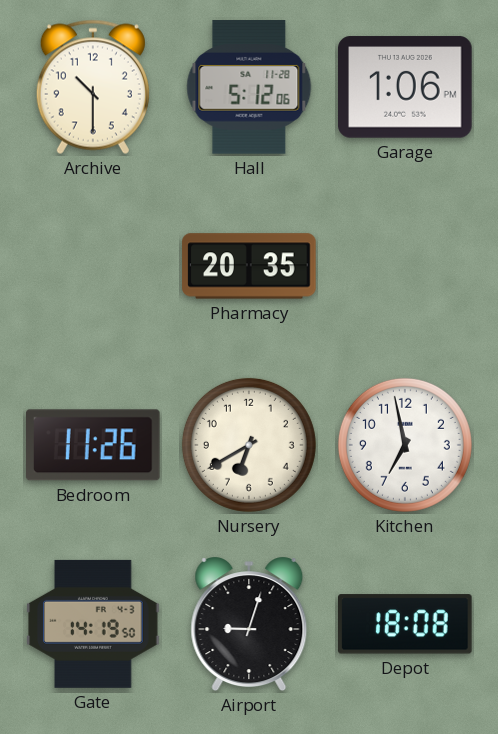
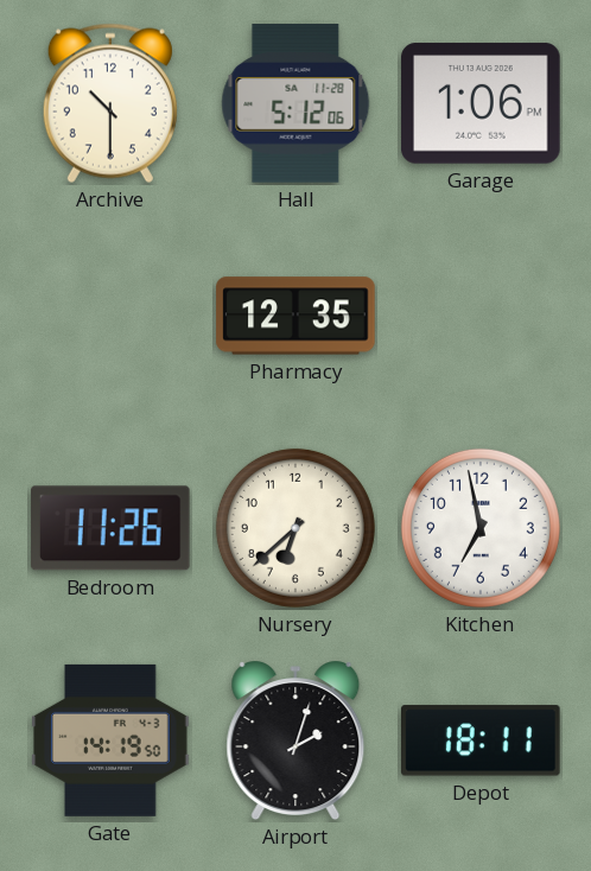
Pharmacy: 20:35 -> 12:35 (295, 316)
Nursery: 6:40 -> 6:38 (295, 528)
Airport: 9:03 -> 2:03 (295, 740)
Depot: 18:08 -> 18:11 (482, 740)
